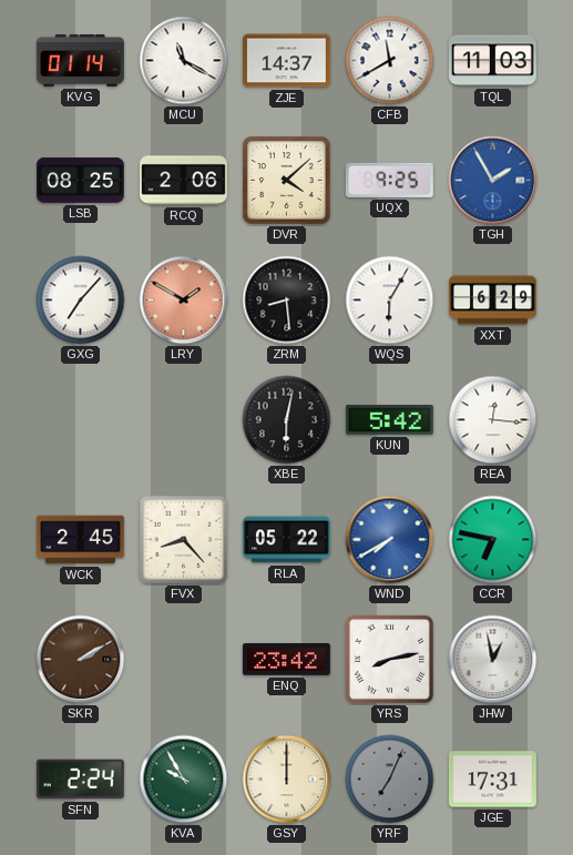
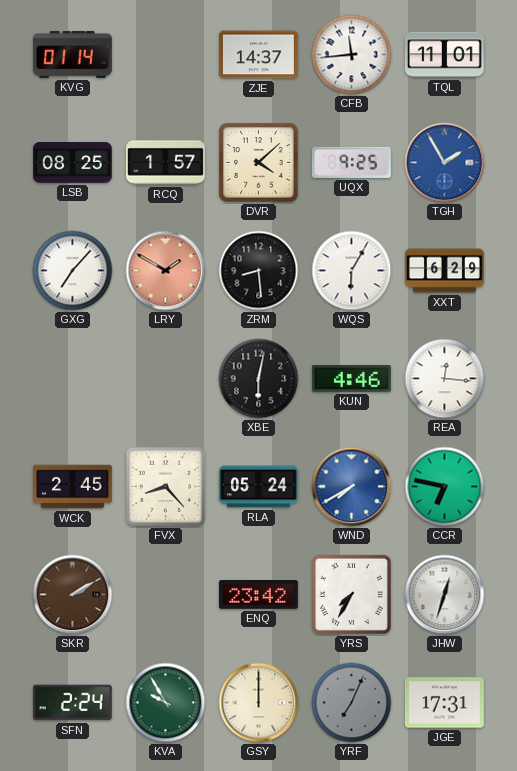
MCU: 11:20 -> none (184, 61)
CFB: 11:40 -> 11:44 (352, 55)
TQL: 11:03 -> 11:01 (444, 55)
RCQ: 2:06 -> 1:57 (166, 163)
KUN: 5:42 -> 4:46 (351, 379)
RLA: 05:22 -> 05:24 (258, 487)
YRS: 8:13 -> 7:35 (351, 594)
JHW: 12:58 -> 12:33 (445, 595)
